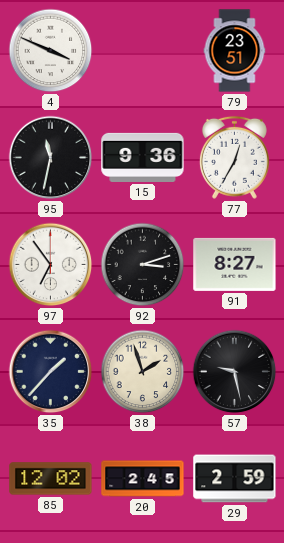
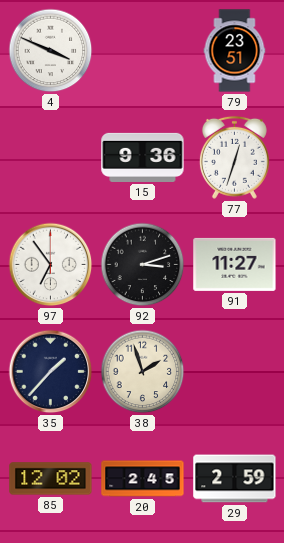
95: 11:32 -> none (51, 158)
77: 12:35 -> 12:33 (234, 157)
91: 8:27 -> 11:27 (235, 264)
57: 9:28 -> none (235, 372)
